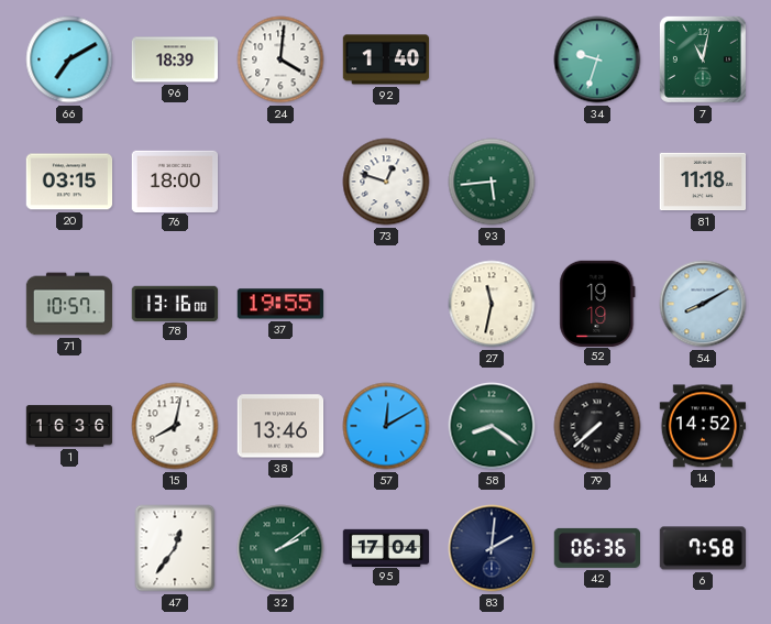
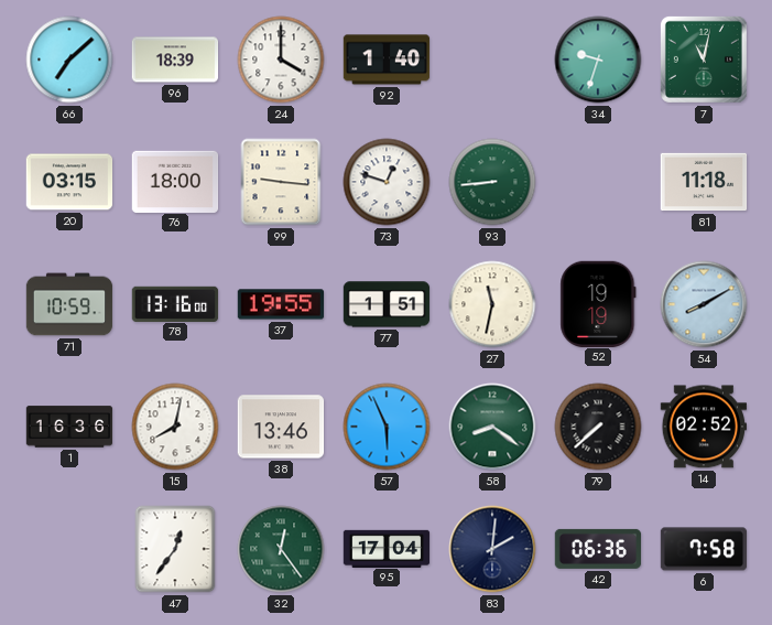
66: 7:10 -> 7:08 (69, 60)
24: 4:01 -> 4:00 (281, 60)
99: none -> 9:16 (281, 182)
93: 5:44 -> 8:44 (492, 182)
71: 10:57 -> 10:59 (69, 304)
77: none -> 1:51 (387, 304)
57: 12:10 -> 5:56 (387, 427)
14: 14:52 -> 02:52 (703, 427)
32: 2:09 -> 12:24 (281, 549)
